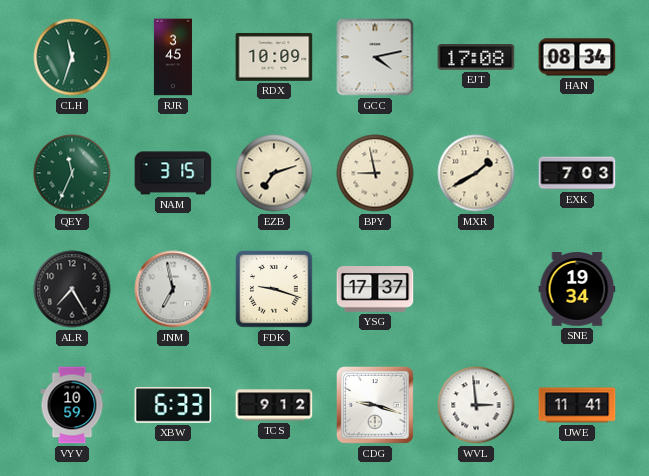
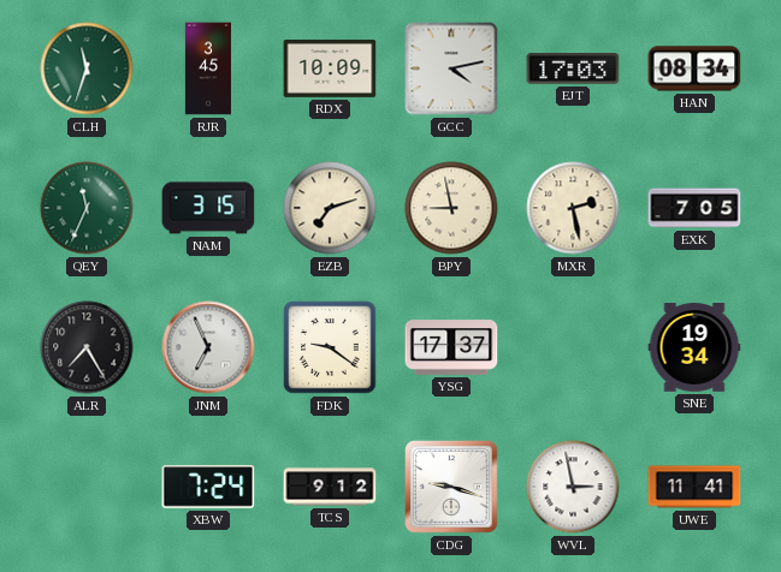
EJT: 17:08 -> 17:03 (573, 70)
MXR: 1:40 -> 2:28 (573, 208)
EXK: 7:03 -> 7:05 (694, 208)
JNM: 6:58 -> 6:56 (208, 347)
FDK: 9:18 -> 9:21 (330, 347)
VYV: 10:59 -> none (72, 405)
XBW: 6:33 -> 7:24 (208, 487)
WVL: 2:59 -> 2:58 (573, 487)
